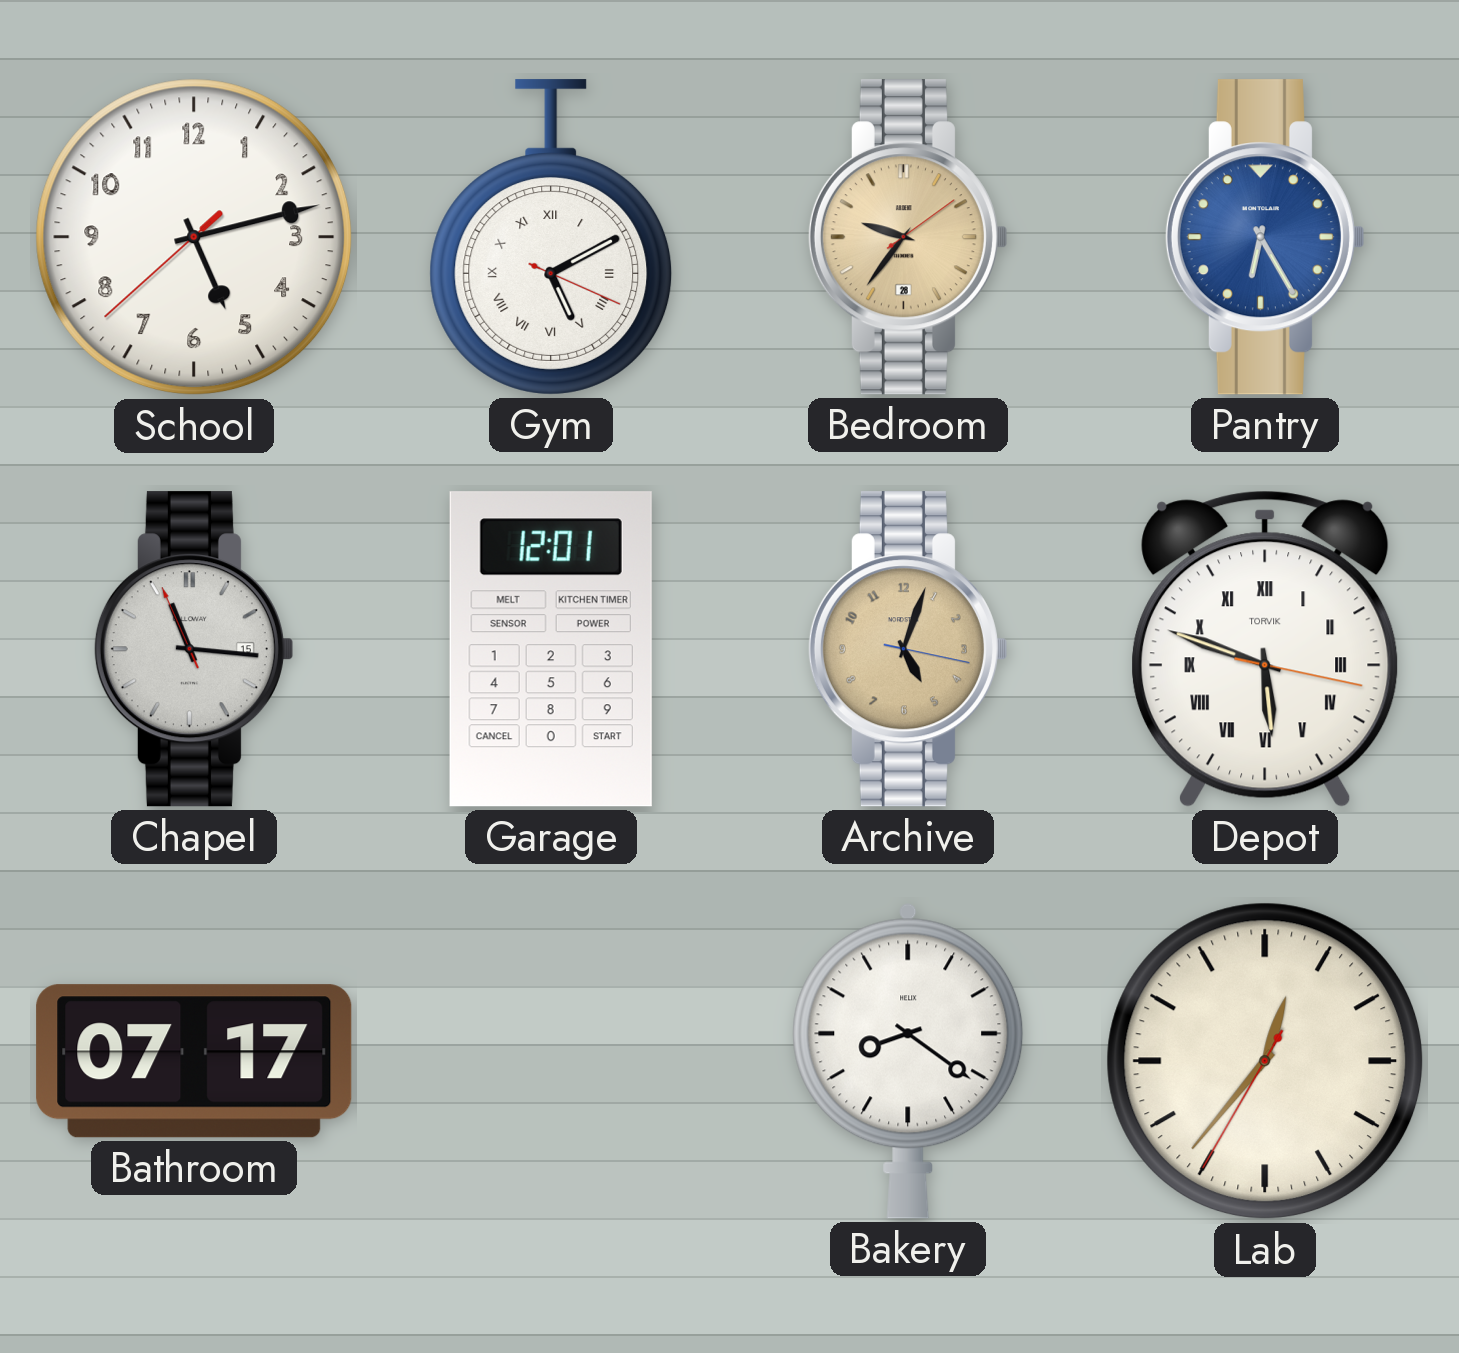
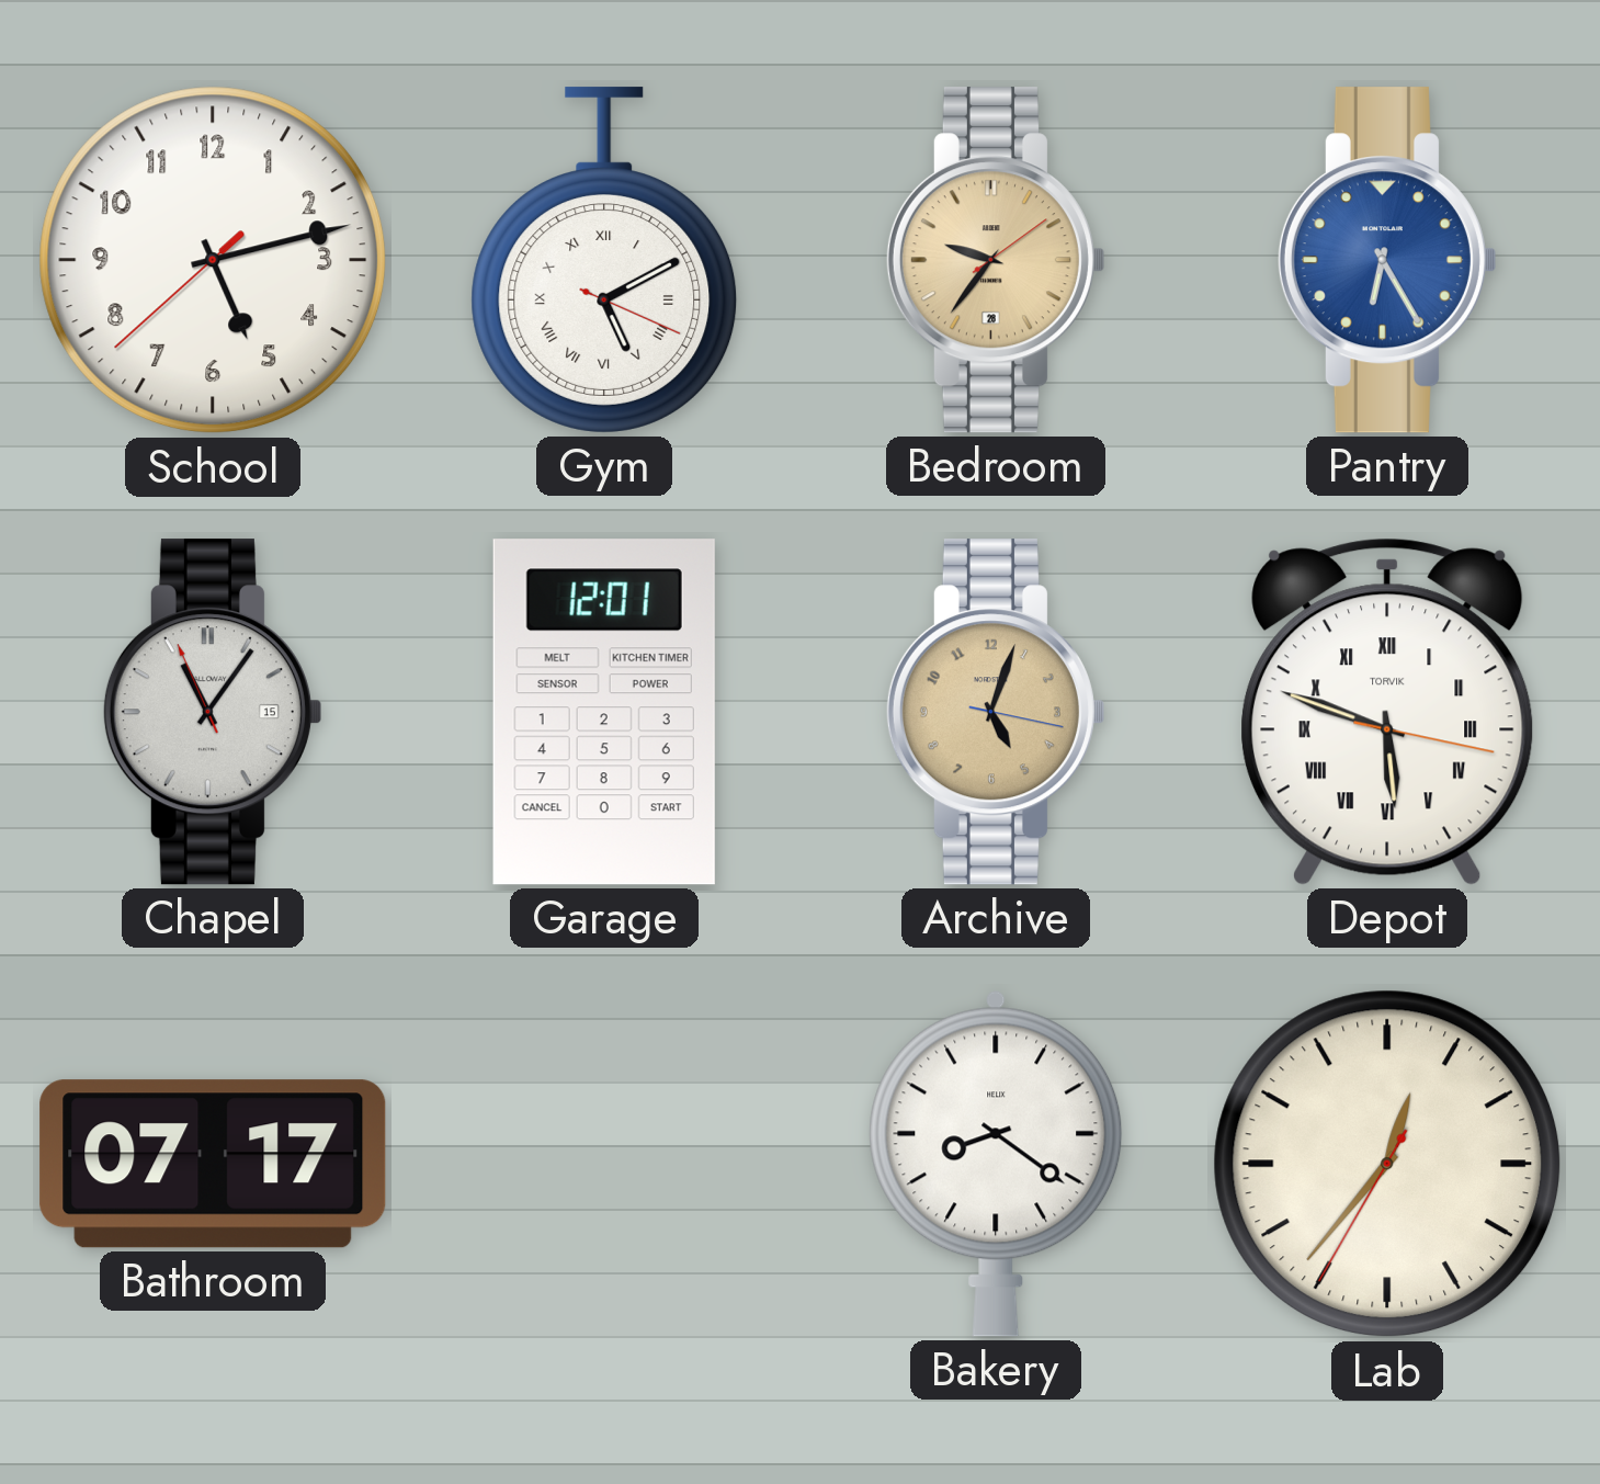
Chapel: 11:15 -> 11:05 (212, 712)
